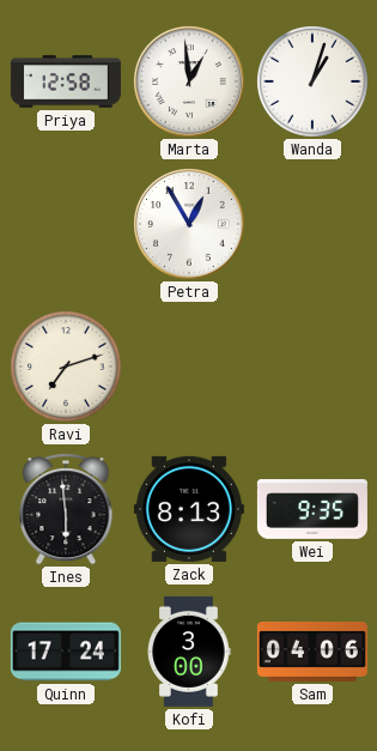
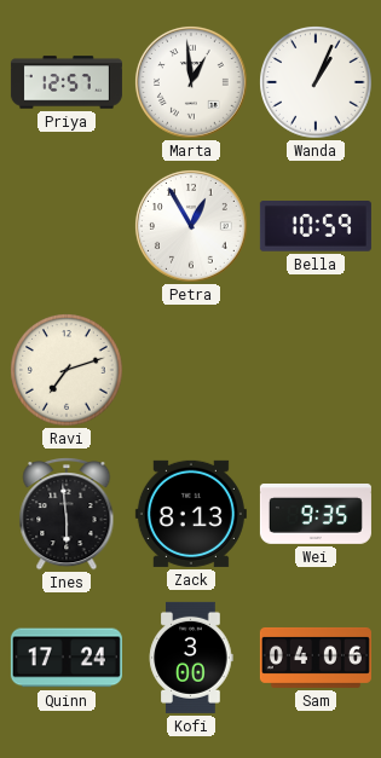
Priya: 12:58 -> 12:57 (67, 82)
Wanda: 1:03 -> 1:04 (316, 82)
Bella: none -> 10:59 (316, 227)
